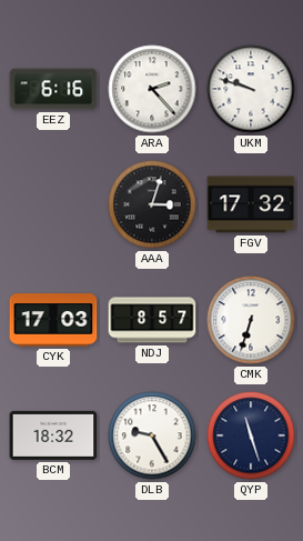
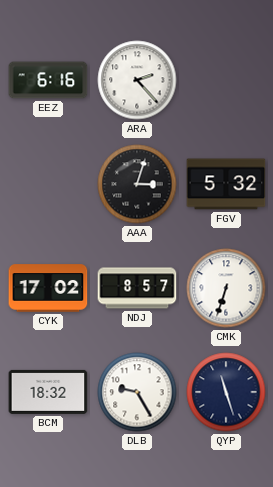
UKM: 9:48 -> none (251, 89)
FGV: 17:32 -> 5:32 (226, 184)
CYK: 17:03 -> 17:02 (48, 288)
